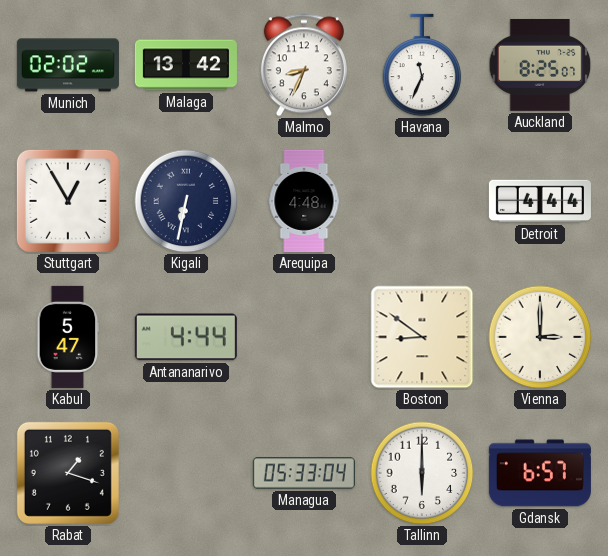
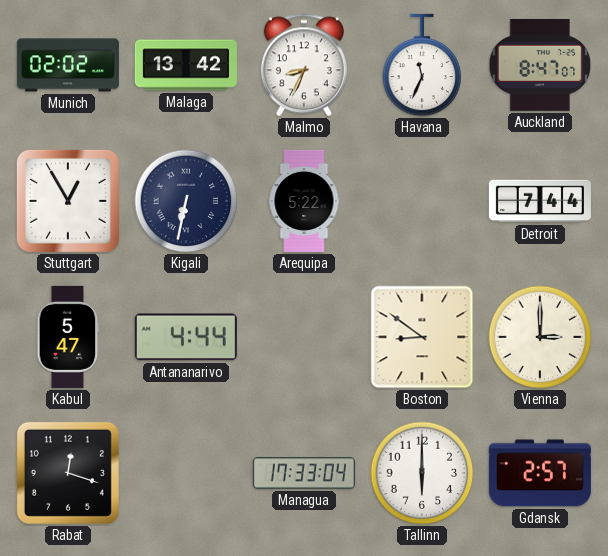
Auckland: 8:25 -> 8:47 (540, 65)
Arequipa: 4:48 -> 5:22 (304, 201)
Detroit: 4:44 -> 7:44 (540, 201)
Rabat: 1:18 -> 12:18 (68, 473)
Managua: 05:33 -> 17:33 (304, 473)
Gdansk: 6:57 -> 2:57 (540, 473)
